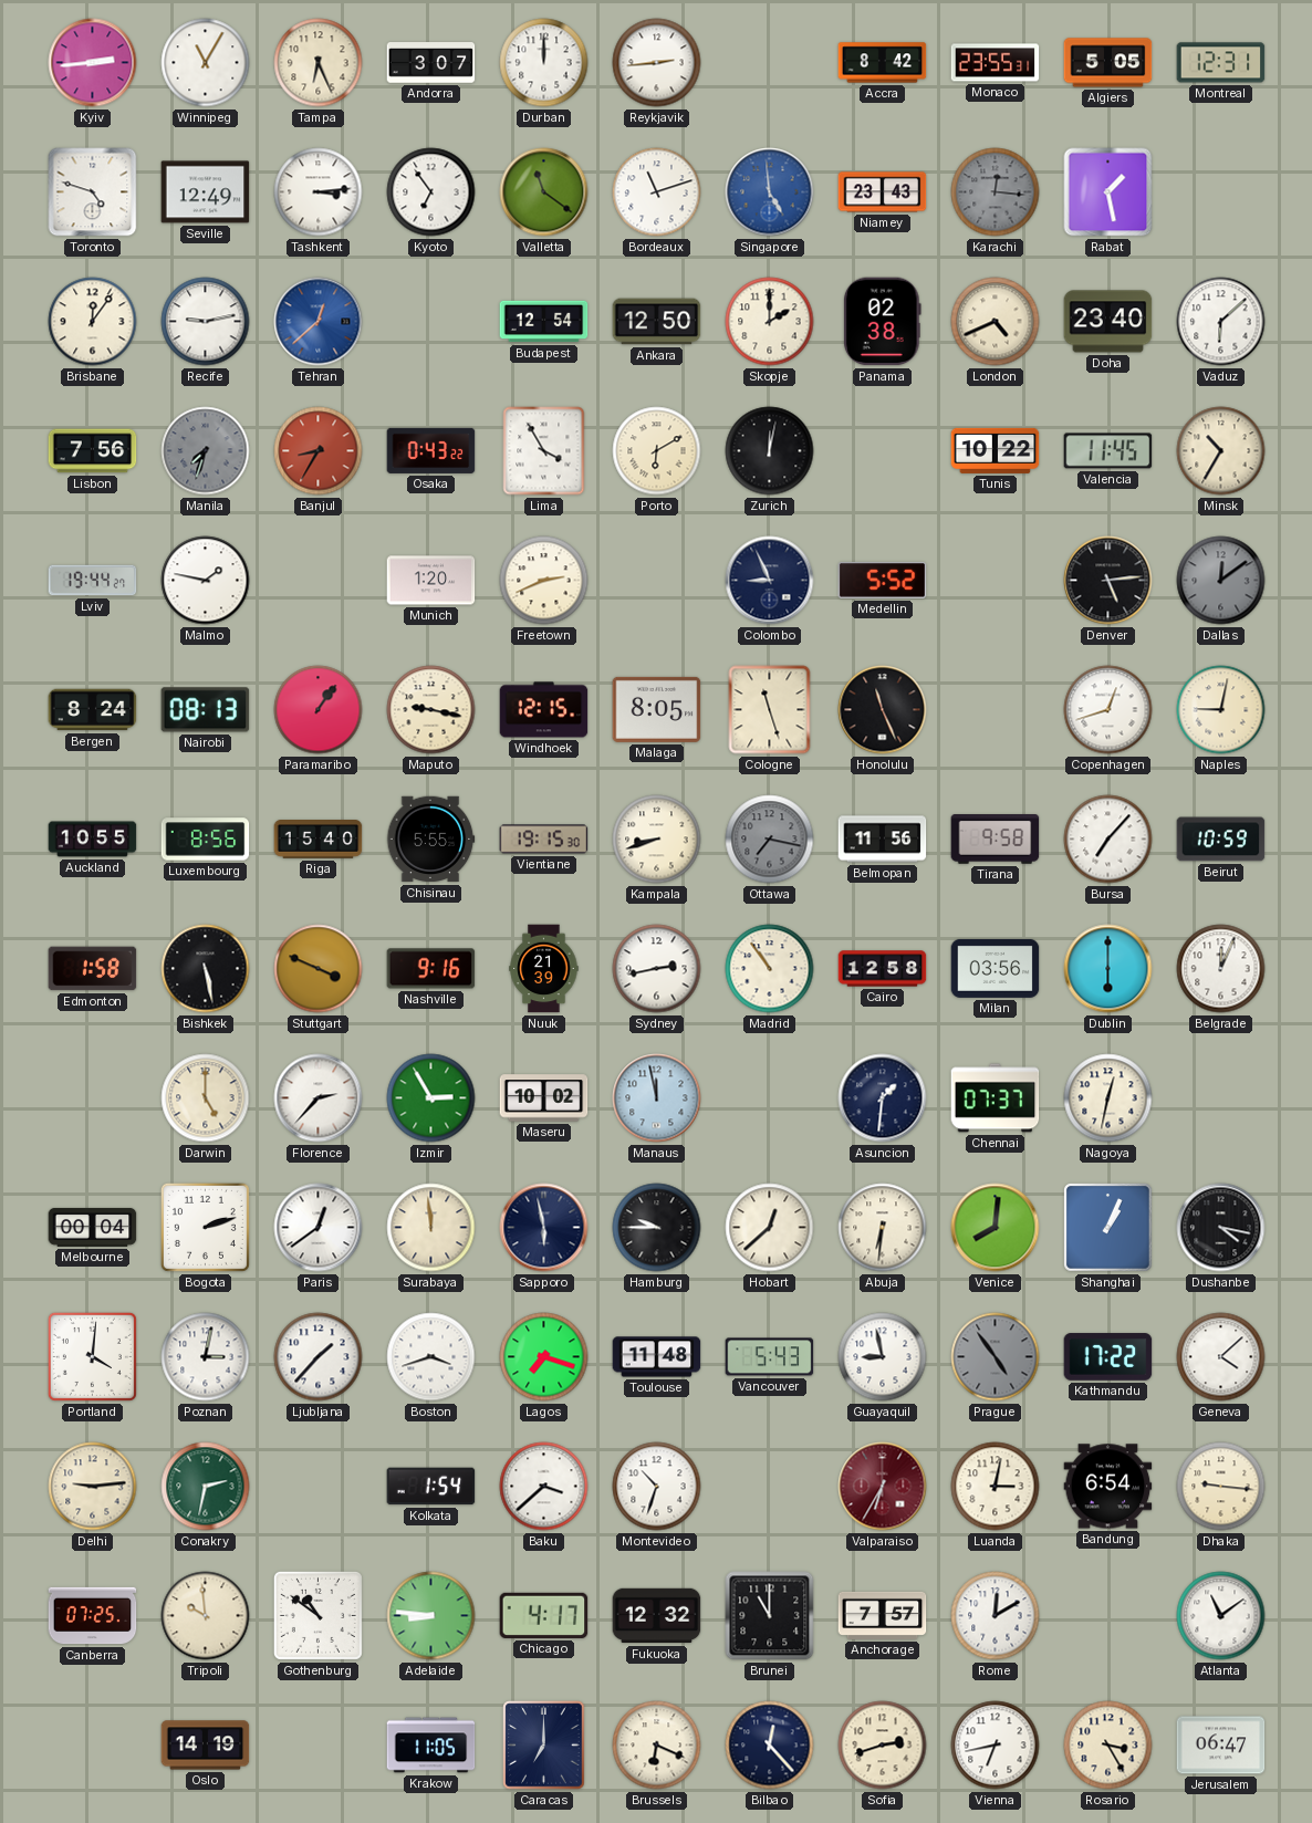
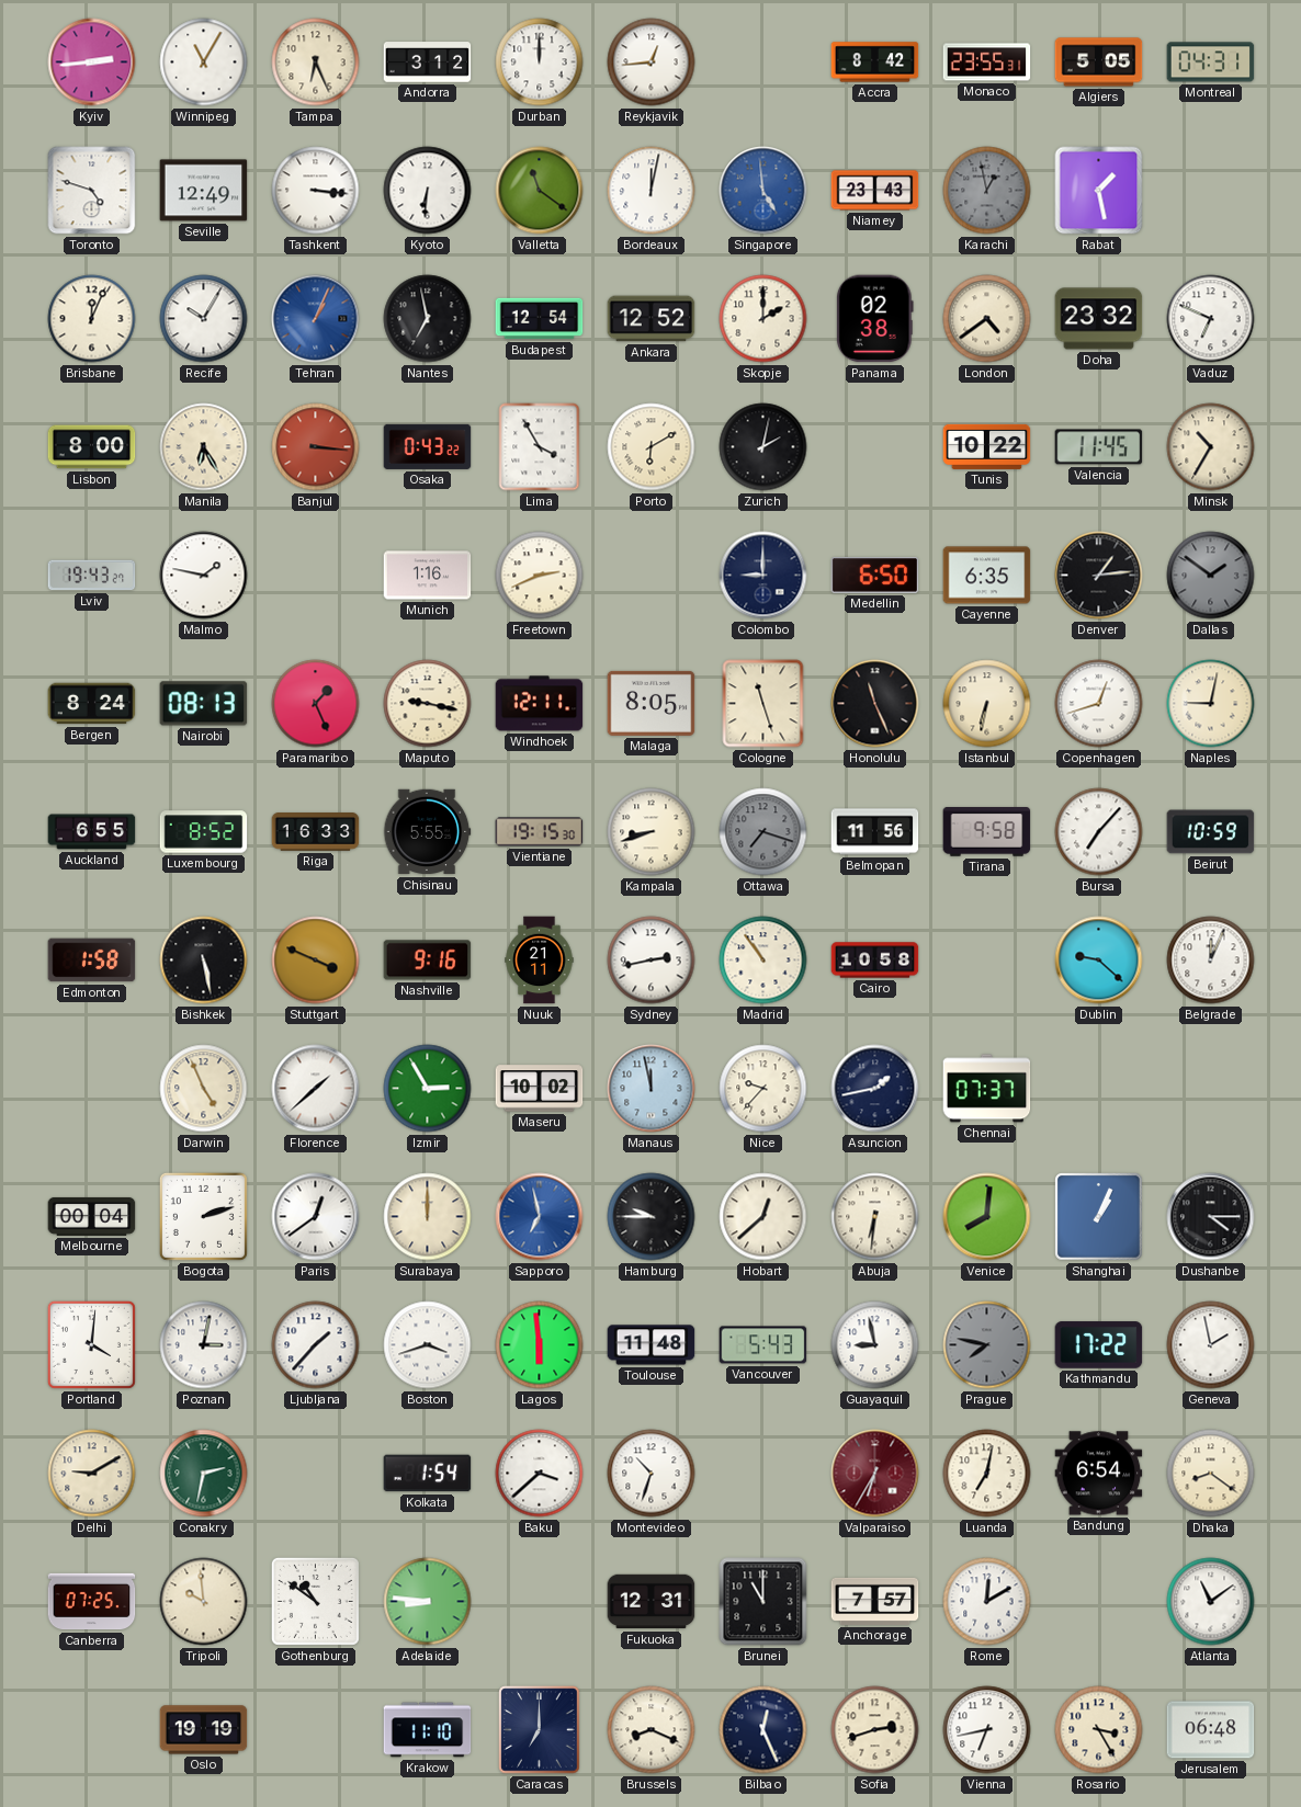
Andorra: 3:07 -> 3:12 (428, 62)
Reykjavik: 2:44 -> 12:44 (652, 62)
Montreal: 12:31 -> 04:31 (1211, 62)
Tashkent: 3:14 -> 3:16 (316, 191)
Kyoto: 6:54 -> 6:31 (428, 191)
Bordeaux: 11:12 -> 12:02 (652, 191)
Karachi: 12:16 -> 12:58 (987, 191)
Brisbane: 12:06 -> 12:04 (92, 319)
Recife: 9:13 -> 10:05 (204, 319)
Tehran: 12:38 -> 1:04 (316, 319)
Nantes: none -> 6:58 (428, 319)
Ankara: 12:50 -> 12:52 (652, 319)
London: 4:41 -> 4:39 (987, 319)
Doha: 23:40 -> 23:32 (1099, 319)
Vaduz: 6:08 -> 6:49 (1211, 319)
Lisbon: 7:56 -> 8:00 (92, 447)
Manila: 7:33 -> 6:25 (204, 447)
Manila dial: grey -> cream (204, 447)
Banjul: 8:35 -> 3:16 (316, 447)
Zurich: 12:02 -> 2:02 (763, 447)
Lviv: 19:44 -> 19:43 (92, 576)
Munich: 1:20 -> 1:16 (428, 576)
Colombo: 8:56 -> 9:00 (763, 576)
Medellin: 5:52 -> 6:50 (875, 576)
Cayenne: none -> 6:35 (987, 576)
Denver: 5:14 -> 1:14 (1099, 576)
Dallas: 12:09 -> 1:51 (1211, 576)
Paramaribo: 1:06 -> 1:26 (316, 704)
Windhoek: 12:15 -> 12:11 (540, 704)
Istanbul: none -> 6:32 (987, 704)
Auckland: 10:55 -> 6:55 (92, 832)
Luxembourg: 8:56 -> 8:52 (204, 832)
Riga: 15:40 -> 16:33 (316, 832)
Ottawa: 7:17 -> 7:18 (763, 832)
Nuuk: 21:39 -> 21:11 (540, 961)
Cairo: 12:58 -> 10:58 (875, 961)
Milan: 03:56 -> none (996, 968)
Dublin: 6:00 -> 9:22 (1099, 961)
Darwin: 5:00 -> 4:56 (204, 1089)
Florence: 2:37 -> 1:38 (316, 1089)
Nice: none -> 9:37 (763, 1089)
Asuncion: 1:31 -> 1:43 (875, 1089)
Nagoya: 12:32 -> none (1108, 1098)
Surabaya: 11:59 -> 12:00 (428, 1217)
Sapporo: 5:58 -> 6:58 (540, 1217)
Sapporo dial: navy -> blue (540, 1217)
Dushanbe: 4:17 -> 4:15 (1211, 1217)
Lagos: 7:18 -> 5:59 (540, 1345)
Prague: 4:54 -> 7:47 (987, 1345)
Geneva: 4:08 -> 1:58 (1211, 1345)
Delhi: 9:14 -> 9:10 (92, 1474)
Luanda: 3:02 -> 7:02 (987, 1474)
Dhaka: 9:16 -> 8:21 (1211, 1474)
Chicago: 4:17 -> none (544, 1615)
Fukuoka: 12:32 -> 12:31 (652, 1602)
Oslo: 14:19 -> 19:19 (204, 1730)
Krakow: 11:05 -> 11:10 (428, 1730)
Brussels: 6:19 -> 8:19 (652, 1730)
Bilbao: 12:23 -> 12:26 (763, 1730)
Jerusalem: 06:47 -> 06:48 (1211, 1730)
